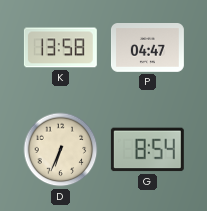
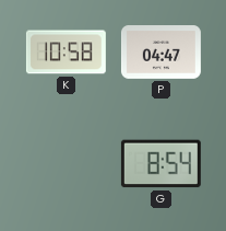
K: 13:58 -> 10:58 (66, 53)
D: 6:34 -> none (61, 150)
